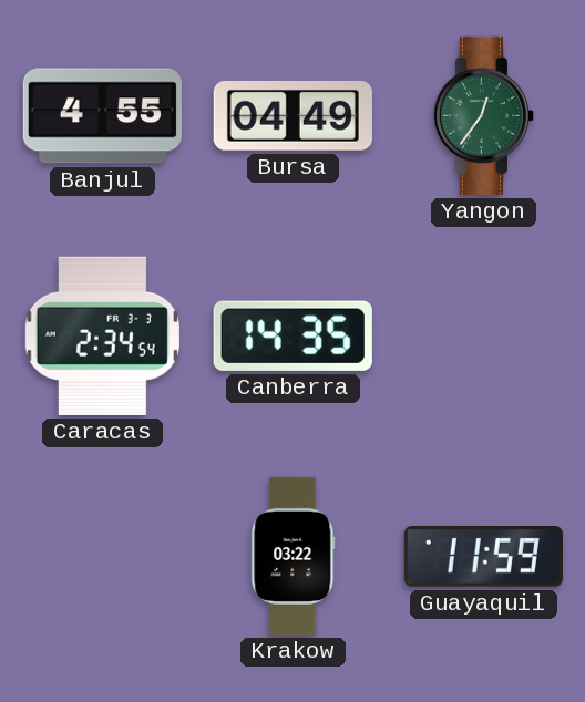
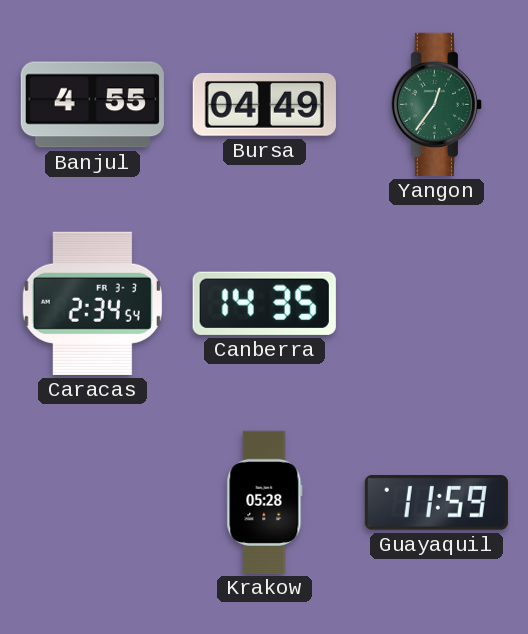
Krakow: 03:22 -> 05:28 (265, 502)
